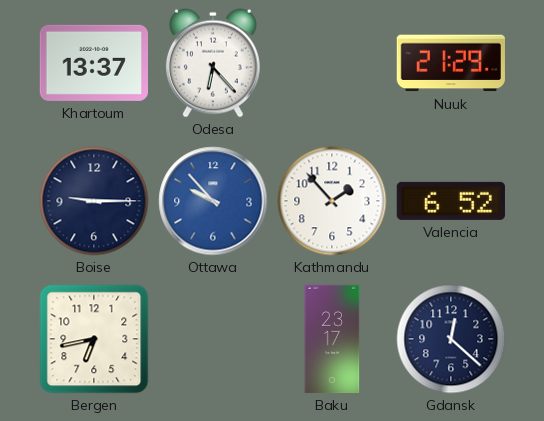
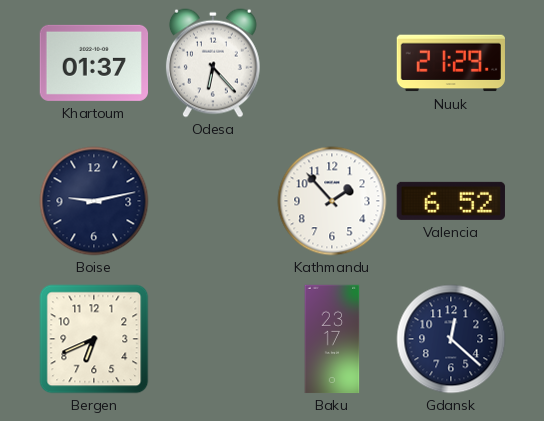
Khartoum: 13:37 -> 01:37 (93, 63)
Boise: 9:15 -> 9:13 (94, 201)
Ottawa: 9:53 -> none (213, 201)
Bergen: 6:43 -> 6:41 (94, 339)
